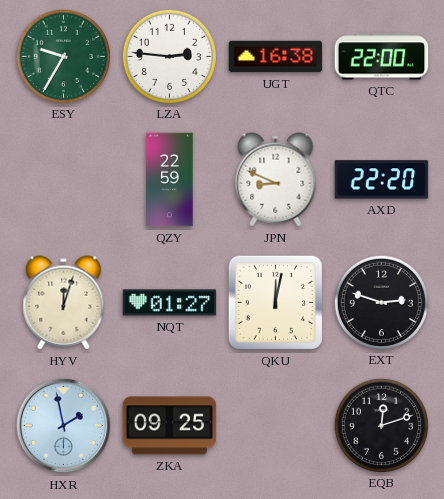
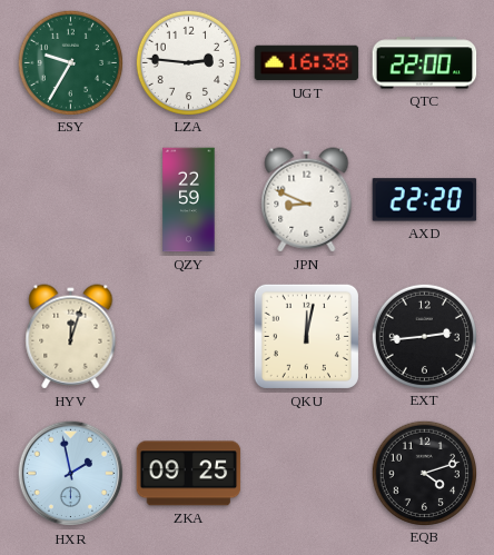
NQT: 01:27 -> none (170, 303)
EXT: 2:48 -> 2:44 (424, 336)
EQB: 12:12 -> 4:12 (424, 473)
